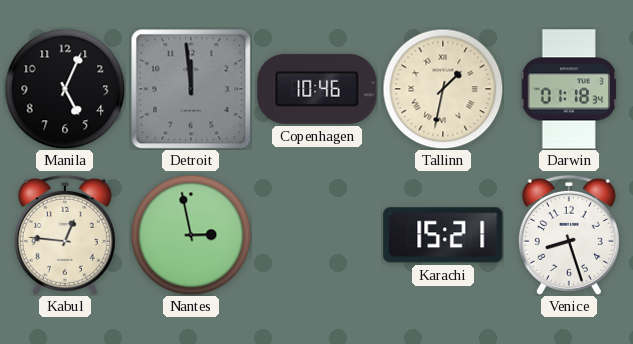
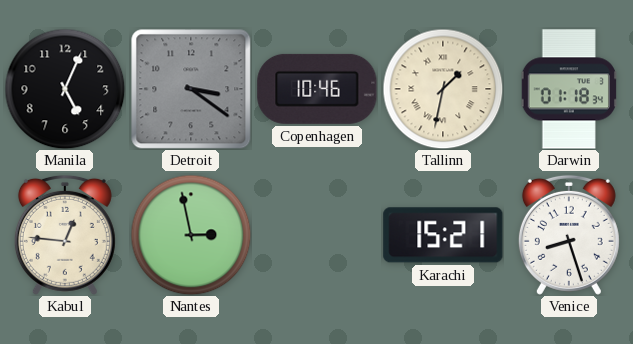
Detroit: 11:59 -> 3:21 (191, 89)
